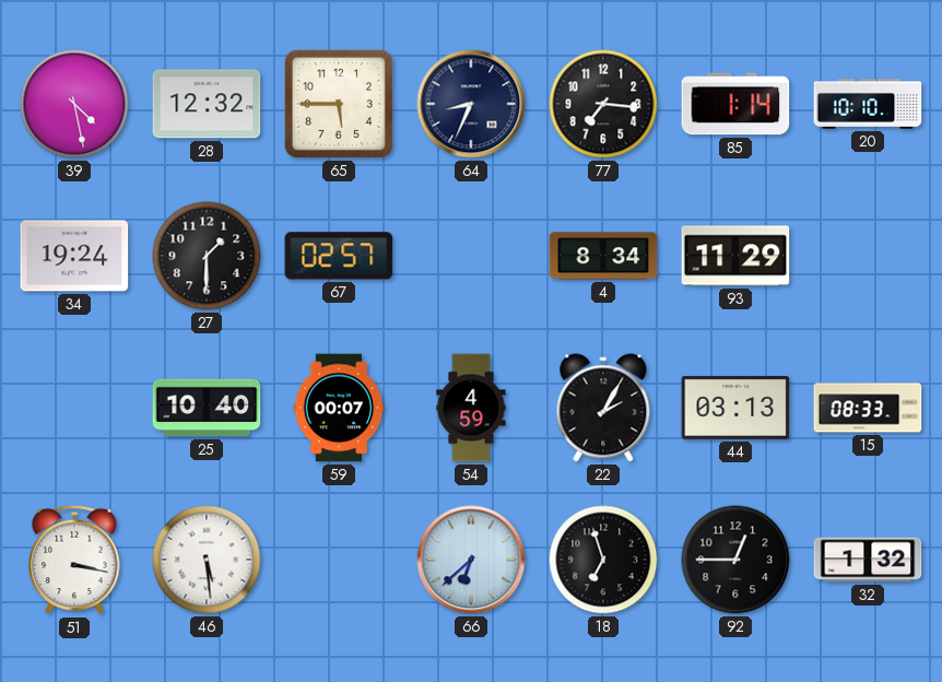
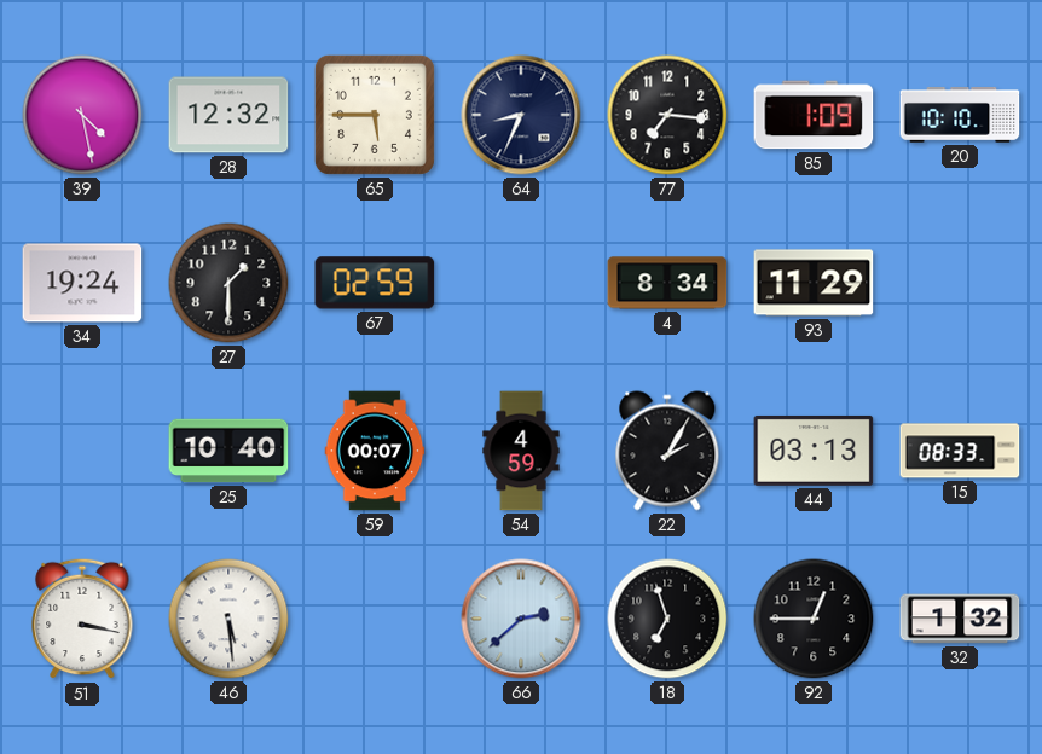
85: 1:14 -> 1:09 (814, 115)
67: 02:57 -> 02:59 (375, 283)
66: 6:38 -> 2:38 (521, 619)
